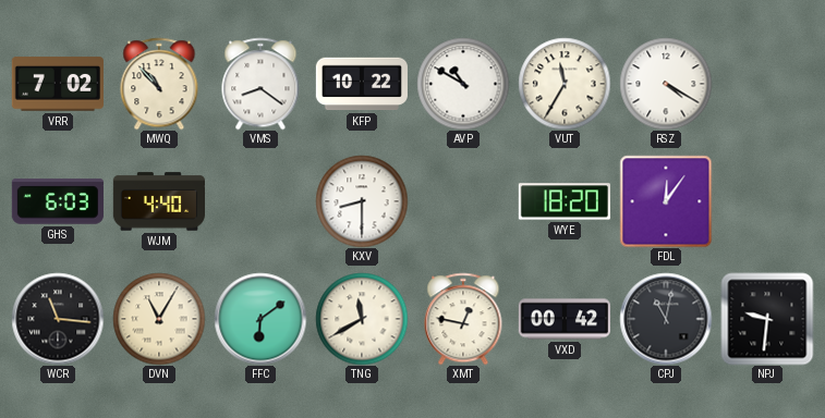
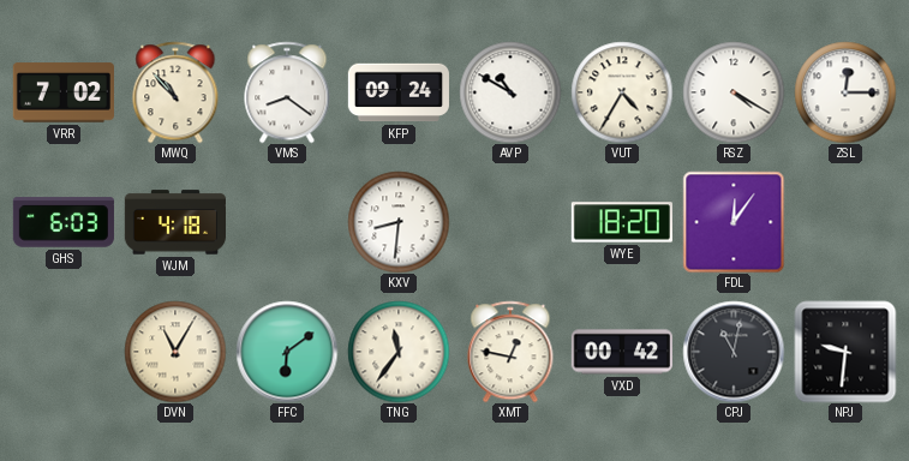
KFP: 10:22 -> 09:24 (399, 92)
VUT: 11:35 -> 4:35 (622, 92)
ZSL: none -> 12:15 (845, 92)
WJM: 4:40 -> 4:18 (174, 222)
KXV: 8:30 -> 8:31 (399, 222)
WCR: 11:16 -> none (58, 319)
TNG: 11:40 -> 11:36 (399, 352)
